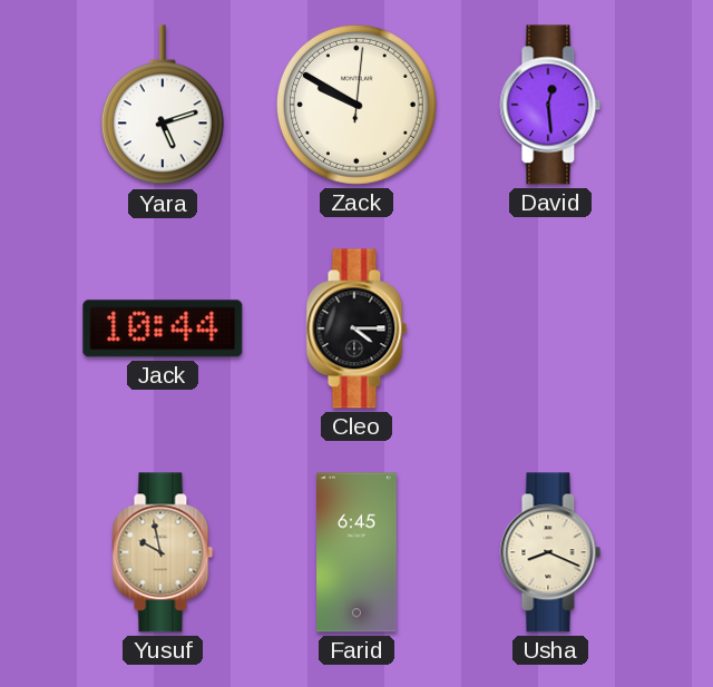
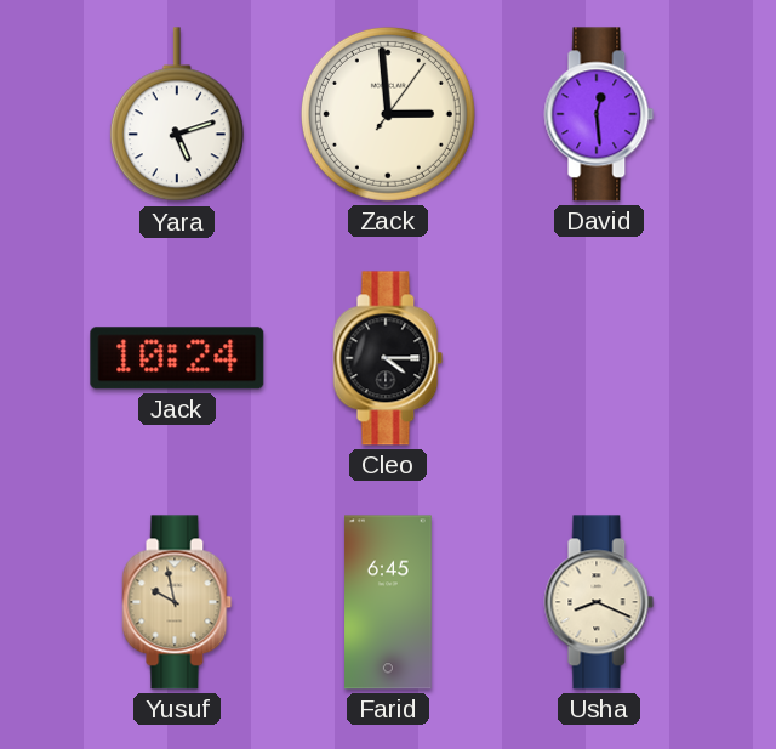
Zack: 9:50 -> 2:59 (388, 114)
Jack: 10:44 -> 10:24 (177, 358)
